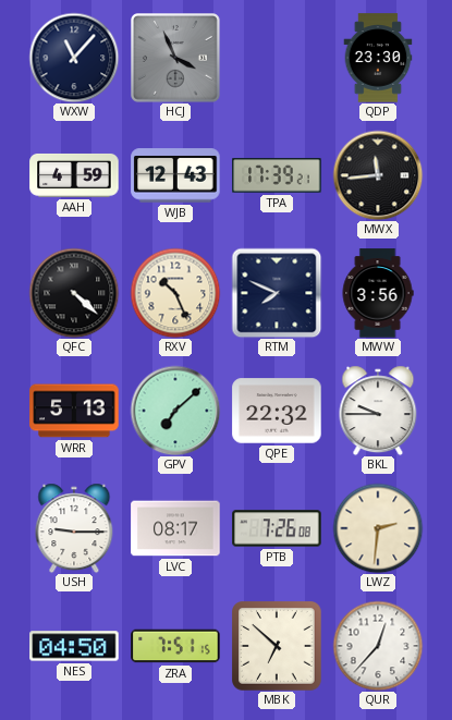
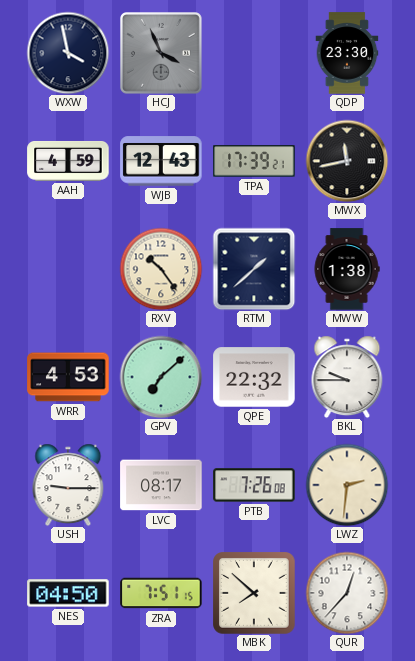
WXW: 11:07 -> 3:58 (68, 53)
MWX: 11:44 -> 11:43 (347, 161)
QFC: 4:22 -> none (74, 293)
RXV: 10:26 -> 10:24 (161, 269)
RTM: 7:49 -> 1:38 (254, 269)
MWW: 3:56 -> 1:38 (347, 269)
WRR: 5:13 -> 4:53 (68, 377)
MBK: 6:52 -> 7:52 (255, 594)
